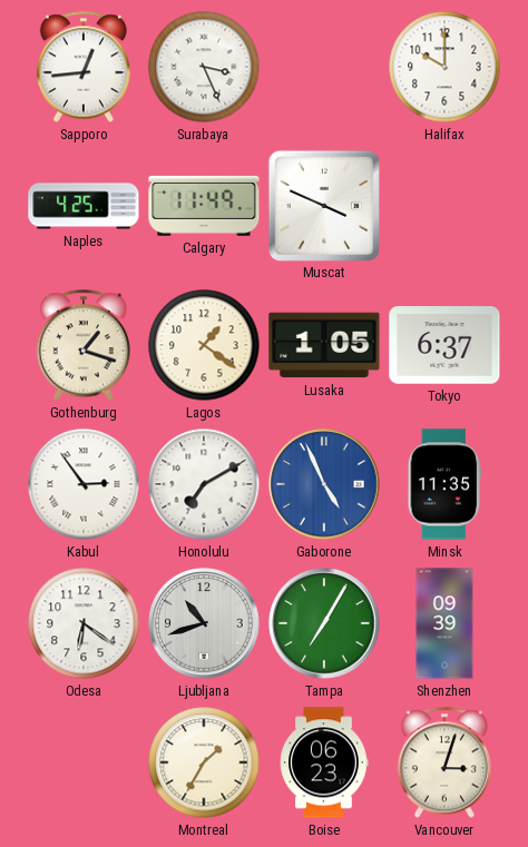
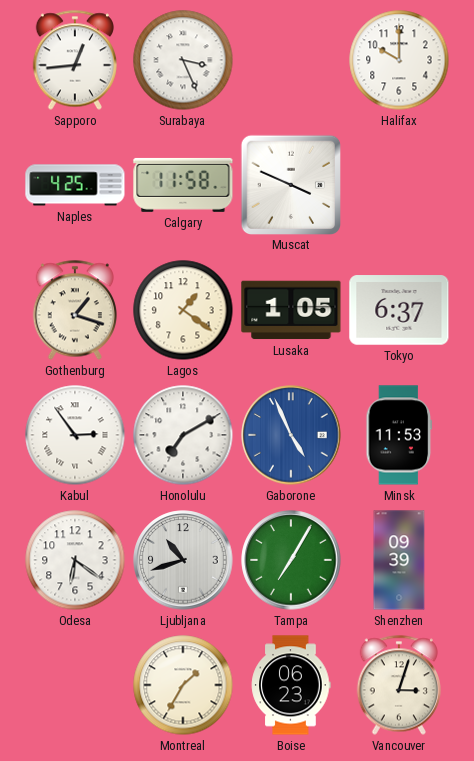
Calgary: 11:49 -> 11:58 (183, 185)
Minsk: 11:35 -> 11:53 (399, 435)
